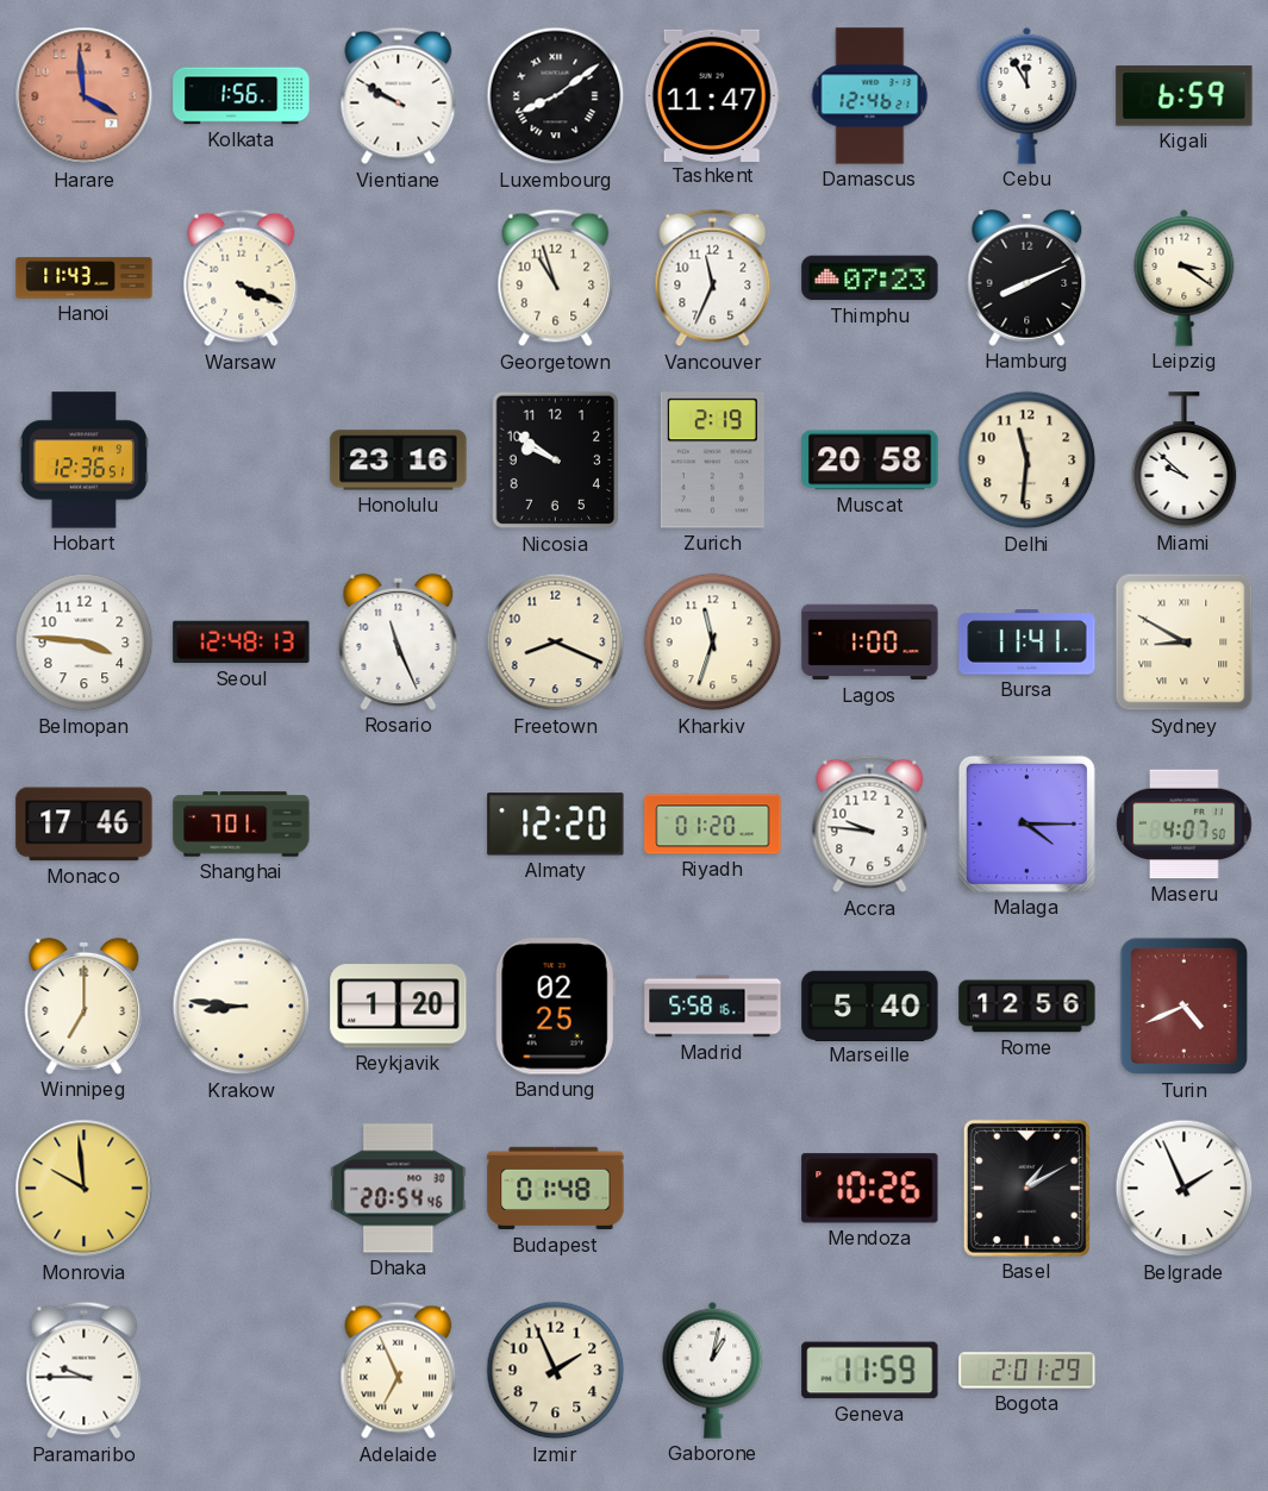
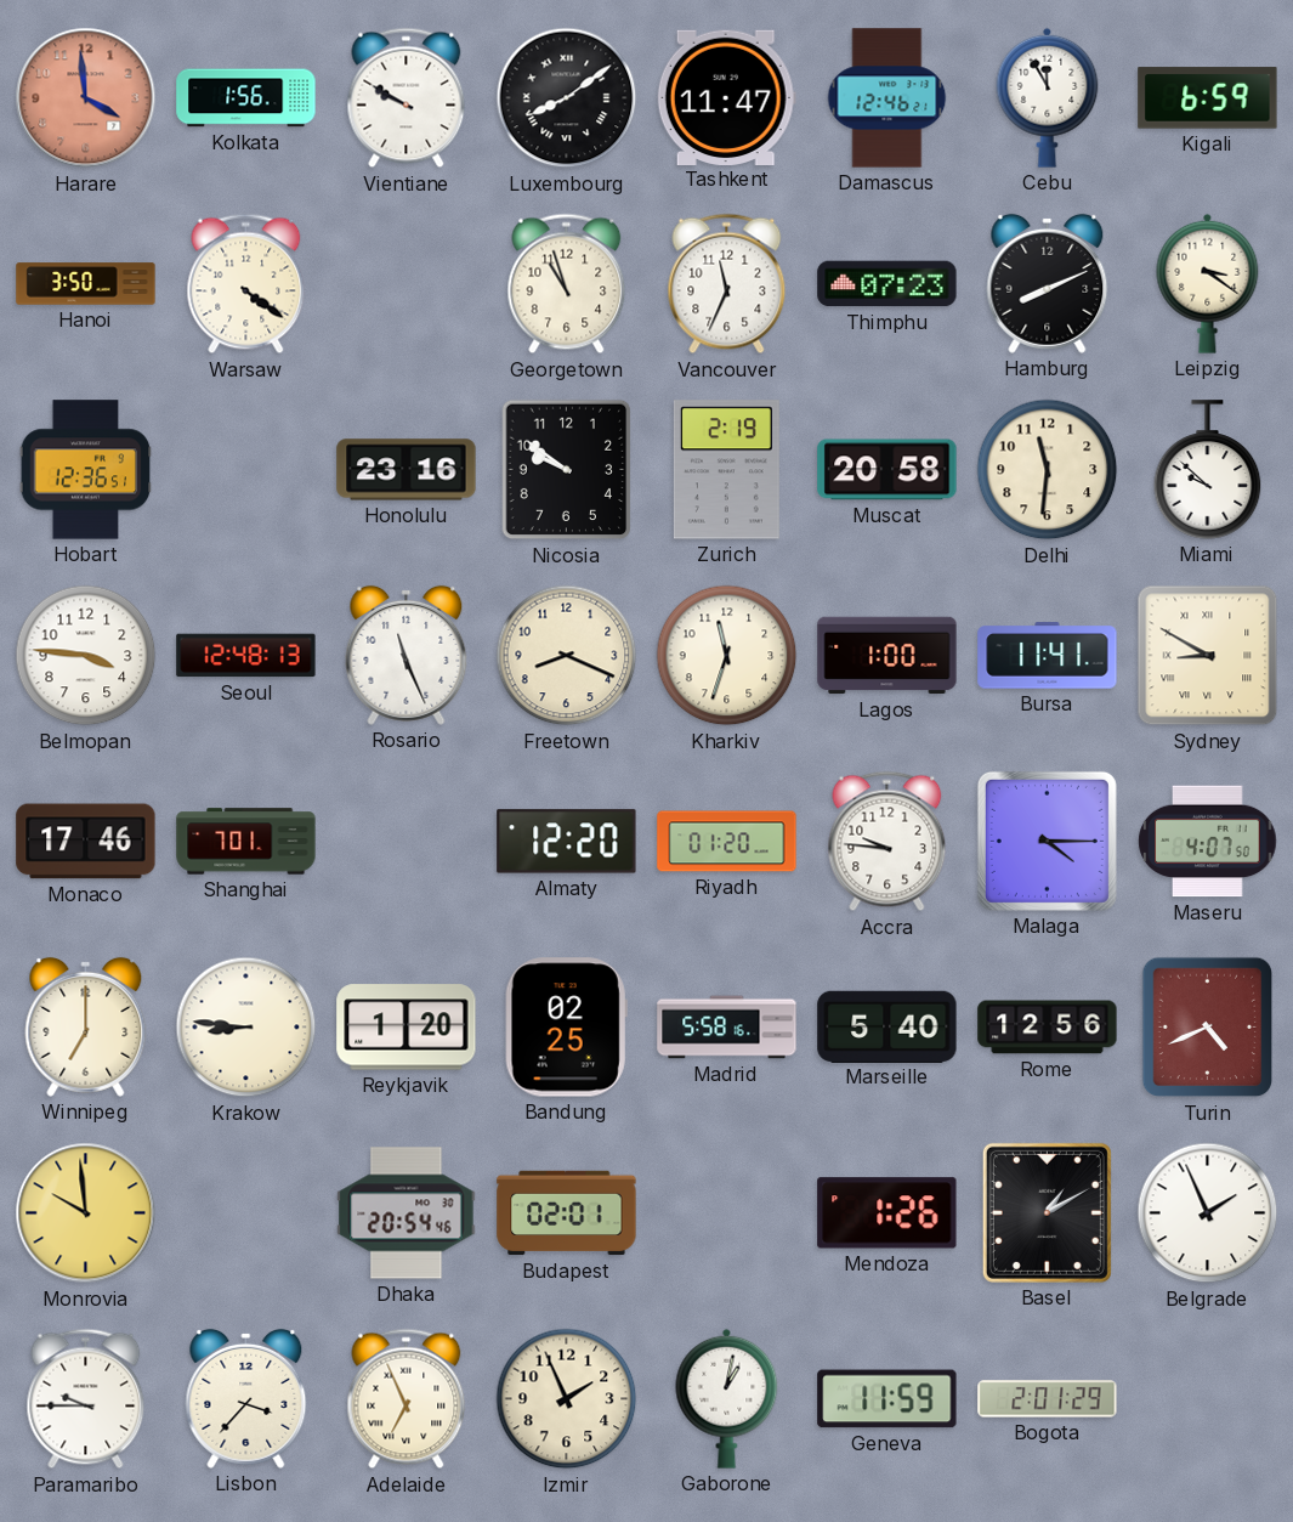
Hanoi: 11:43 -> 3:50 (86, 284)
Warsaw: 4:19 -> 4:21 (246, 284)
Budapest: 01:48 -> 02:01 (567, 1213)
Mendoza: 10:26 -> 1:26 (887, 1213)
Lisbon: none -> 3:37 (246, 1398)
